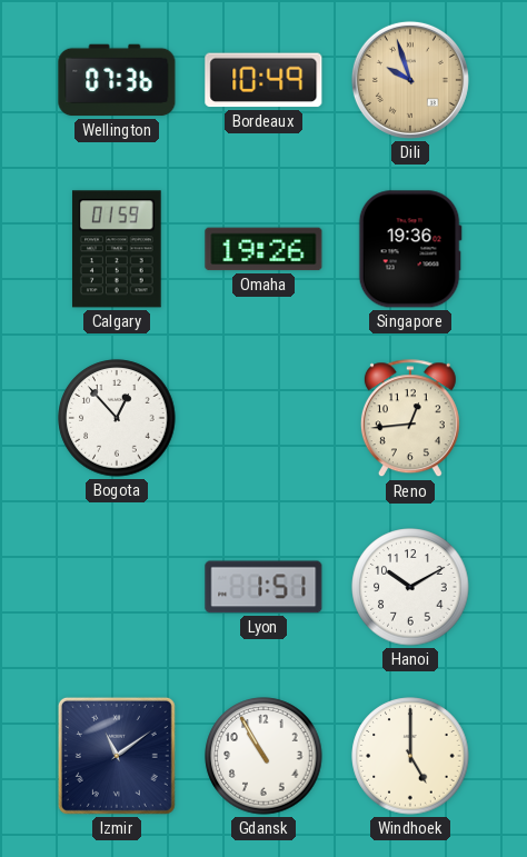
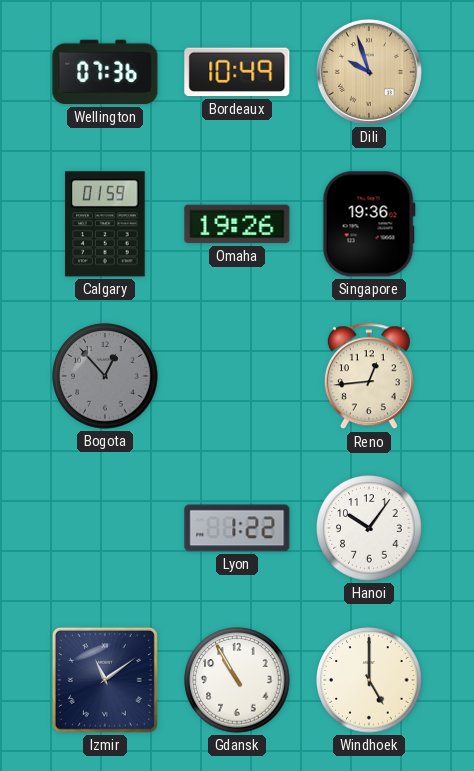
Bogota dial: white -> grey (105, 376)
Lyon: 1:51 -> 1:22 (237, 528)
Hanoi: 10:10 -> 10:06 (369, 528)
